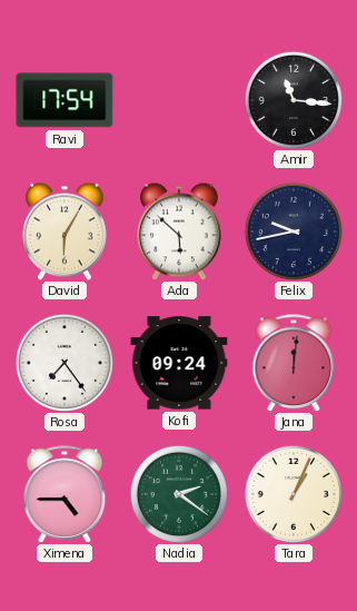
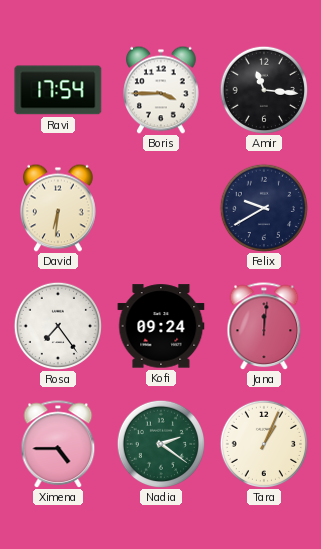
Boris: none -> 3:45 (162, 90)
David: 6:05 -> 6:31 (59, 208)
Ada: 5:52 -> none (180, 231)
Felix: 9:43 -> 9:40 (263, 207)
